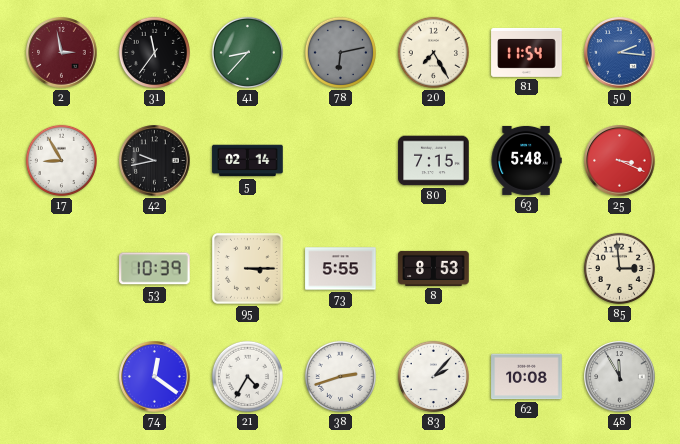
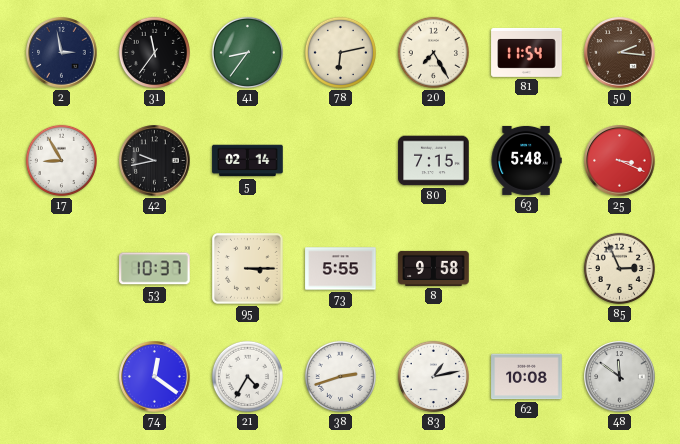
2 dial: burgundy -> navy (62, 53)
41: 8:37 -> 8:36 (247, 52)
78 dial: grey -> cream (340, 52)
50 dial: blue -> brown (620, 53)
53: 10:39 -> 10:37 (155, 269)
8: 8:53 -> 9:58 (434, 268)
85: 2:59 -> 2:56 (619, 268)
83: 2:07 -> 1:13 (433, 376)
48: 11:55 -> 11:51 (620, 377)
